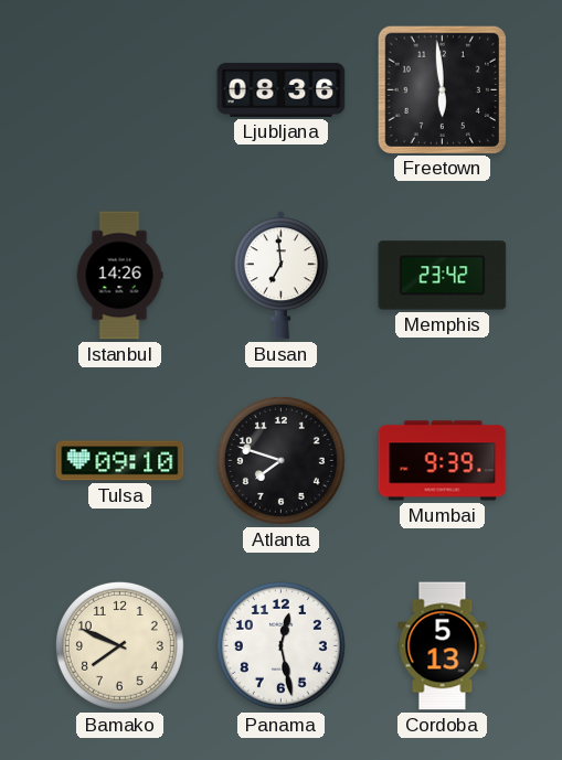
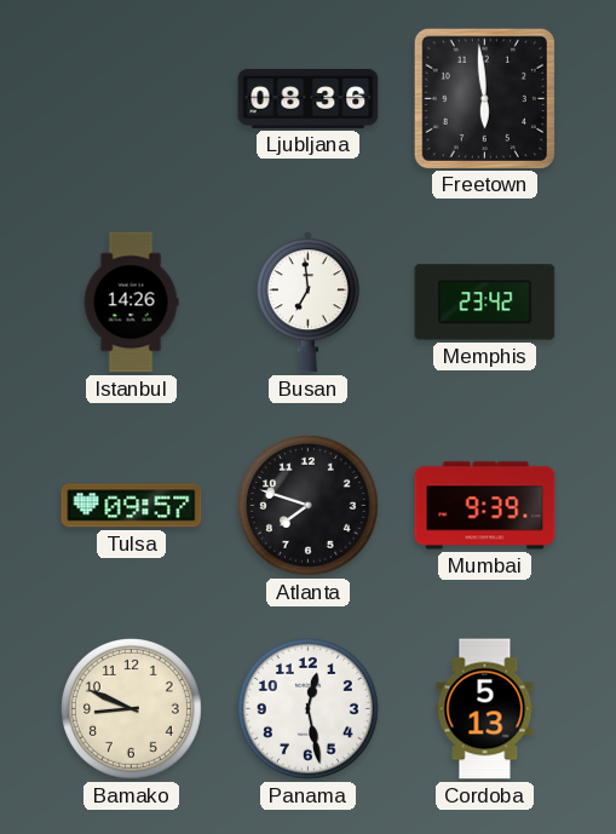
Tulsa: 09:10 -> 09:57 (132, 506)
Bamako: 7:49 -> 8:49 (131, 708)
